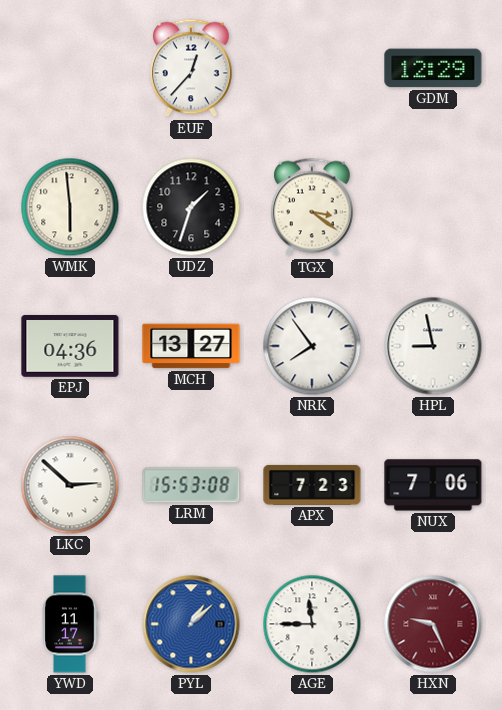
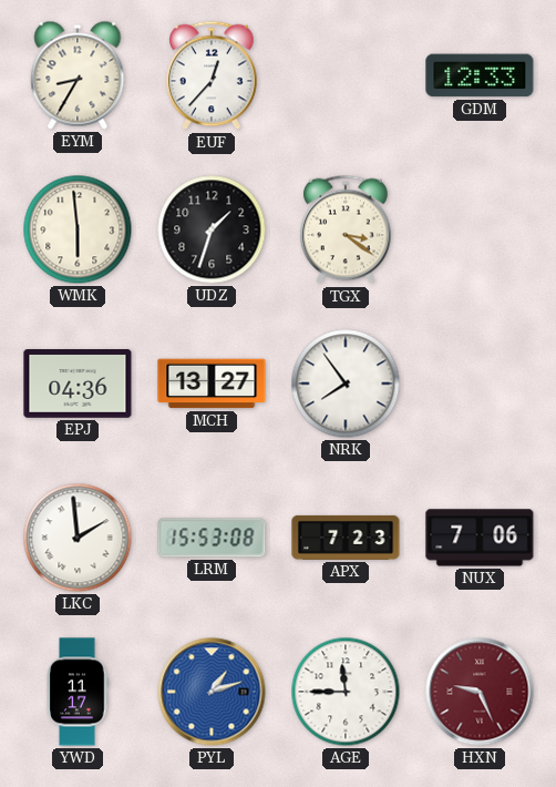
EYM: none -> 8:35 (78, 75)
GDM: 12:29 -> 12:33 (480, 75)
HPL: 8:58 -> none (433, 346)
LKC: 2:52 -> 1:59 (78, 538)
PYL: 1:08 -> 1:12 (212, 692)
